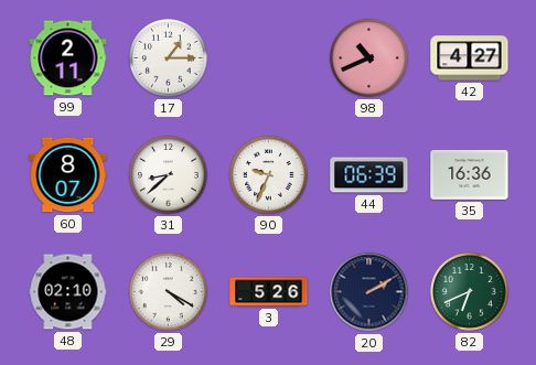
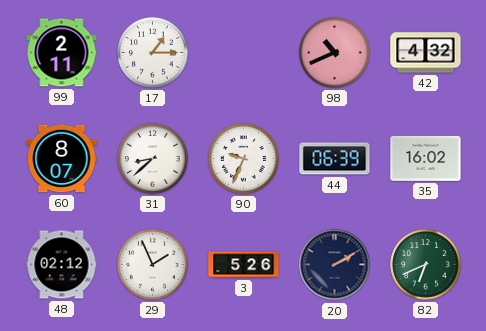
42: 4:27 -> 4:32 (426, 53)
35: 16:36 -> 16:02 (426, 159)
48: 02:10 -> 02:12 (62, 265)
29: 4:20 -> 1:56 (153, 265)
